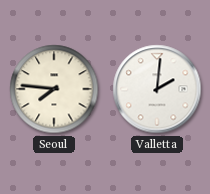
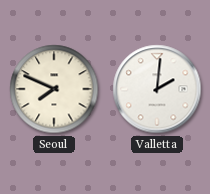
Seoul: 7:46 -> 7:49 (54, 89)
